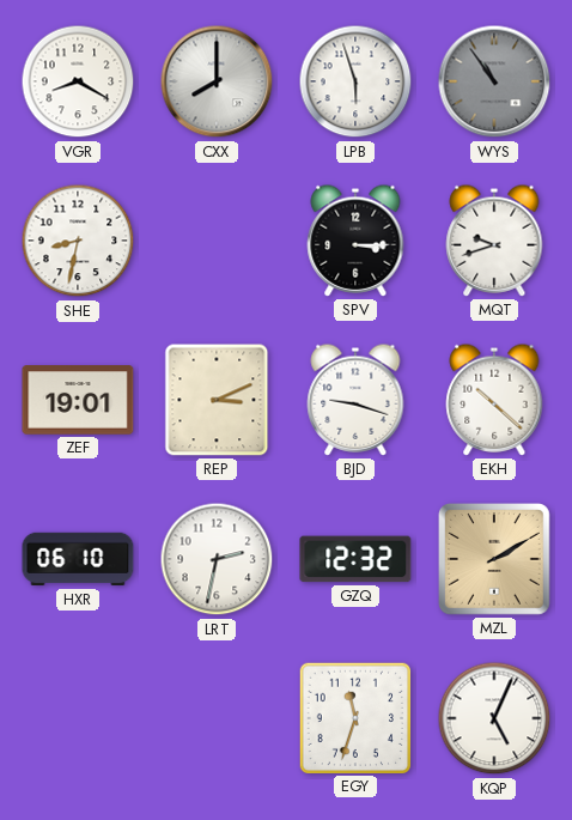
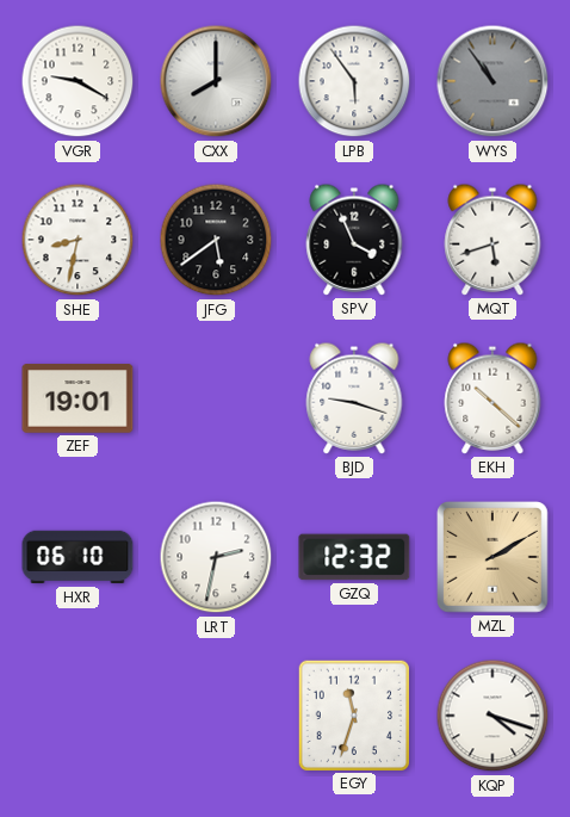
VGR: 8:20 -> 9:20 (78, 81)
LPB: 5:57 -> 5:54 (354, 81)
JFG: none -> 5:39 (216, 240)
SPV: 3:15 -> 3:56 (354, 240)
MQT: 9:42 -> 5:42 (492, 240)
REP: 3:11 -> none (217, 400)
KQP: 5:04 -> 4:18 (492, 716)
